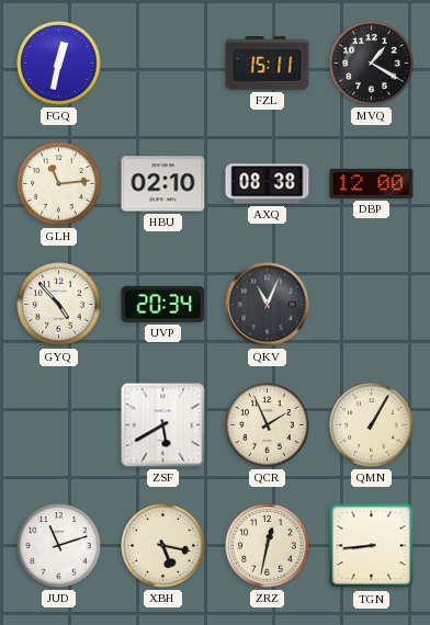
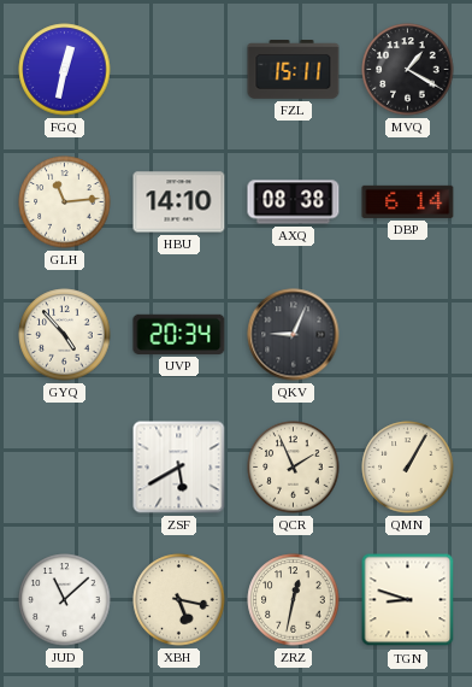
HBU: 02:10 -> 14:10 (179, 202)
DBP: 12:00 -> 6:14 (408, 201)
QKV: 11:04 -> 9:04 (294, 335)
JUD: 11:12 -> 11:08 (65, 600)
TGN: 8:44 -> 8:48 (408, 600)
